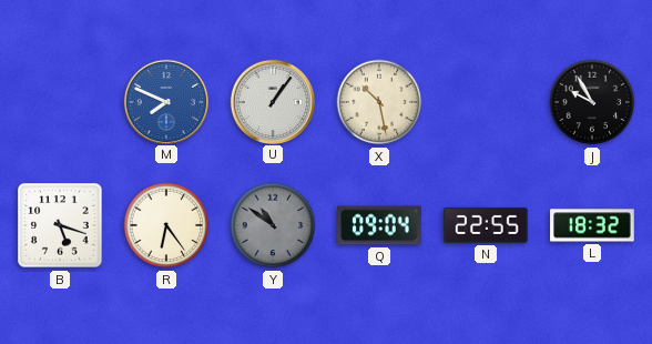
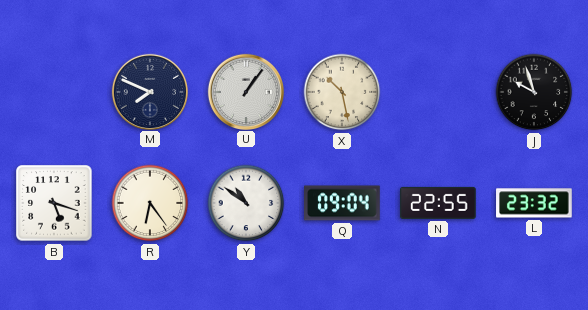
M dial: blue -> navy (149, 91)
J: 9:55 -> 9:57 (534, 92)
Y dial: grey -> white (246, 203)
L: 18:32 -> 23:32 (534, 203)
